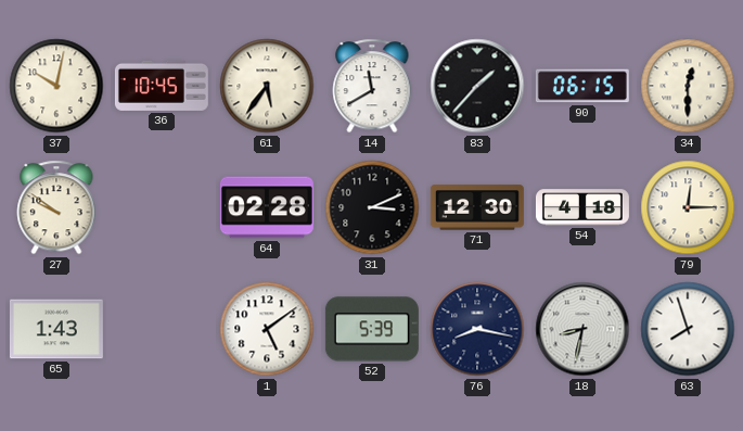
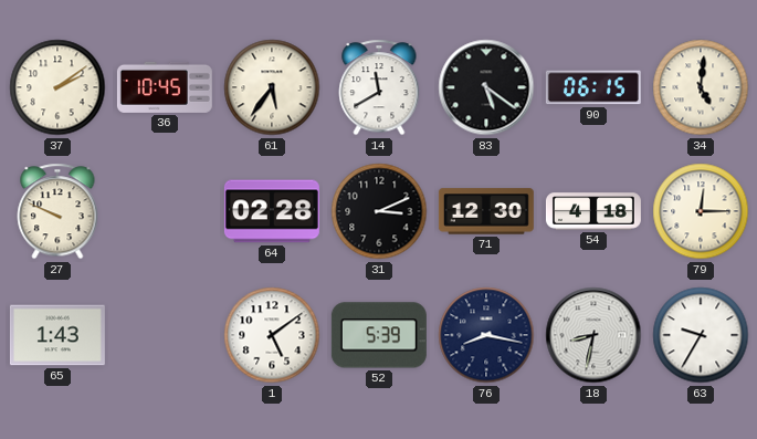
37: 10:02 -> 2:09 (57, 87)
83: 1:37 -> 5:21 (486, 87)
34: 12:30 -> 5:01 (701, 87)
27: 9:51 -> 9:49 (57, 211)
63: 7:57 -> 9:35 (701, 335)
